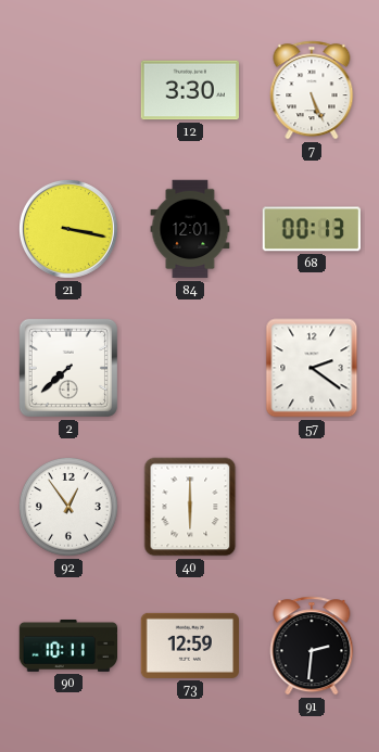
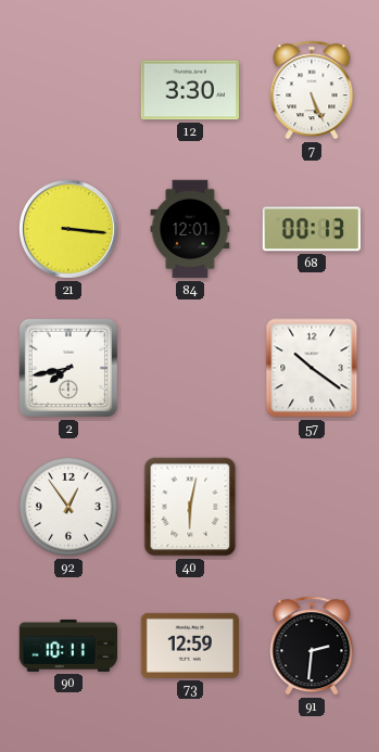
21: 3:17 -> 3:16 (68, 229)
2: 7:38 -> 7:43 (68, 368)
57: 2:21 -> 10:21 (312, 368)
40: 6:00 -> 6:02 (190, 507)
